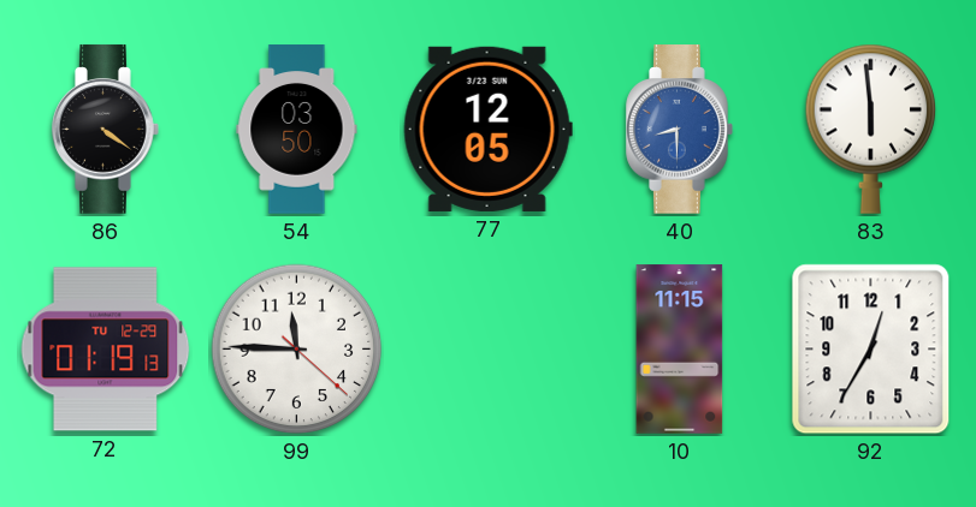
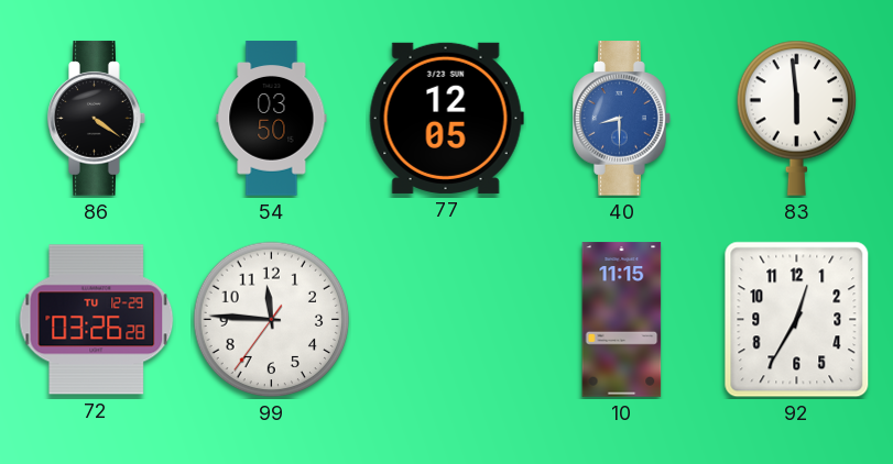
72: 01:19 -> 03:26 (97, 320)
99: 11:45:22 -> 11:45:36 (272, 320)
